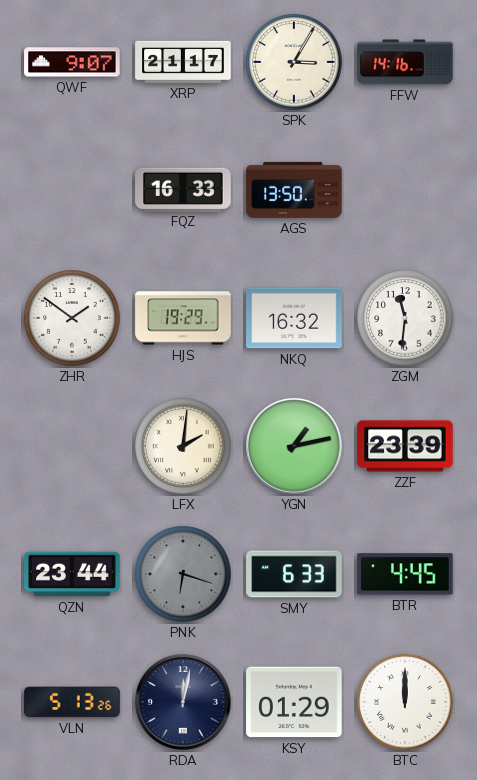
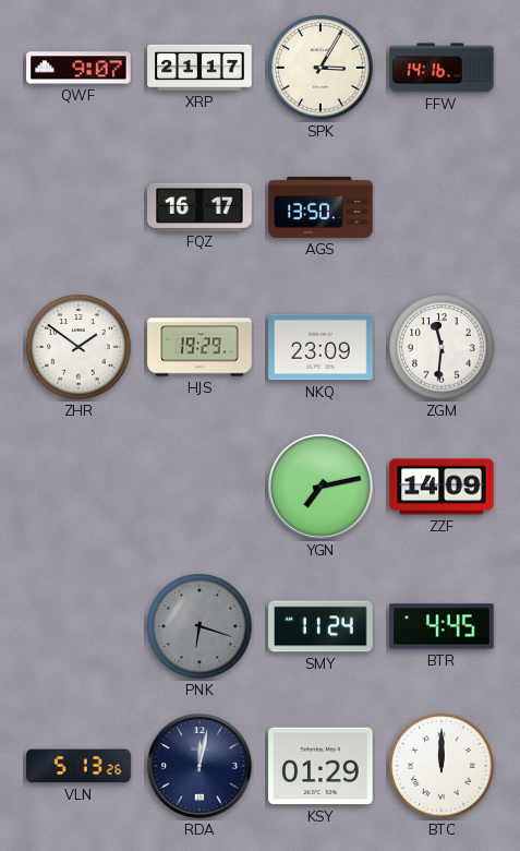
FQZ: 16:33 -> 16:17 (199, 206)
NKQ: 16:32 -> 23:09 (321, 347)
LFX: 2:01 -> none (183, 446)
YGN: 1:13 -> 7:13 (321, 487)
ZZF: 23:39 -> 14:09 (442, 487)
QZN: 23:44 -> none (72, 574)
SMY: 6:33 -> 11:24 (321, 626)
